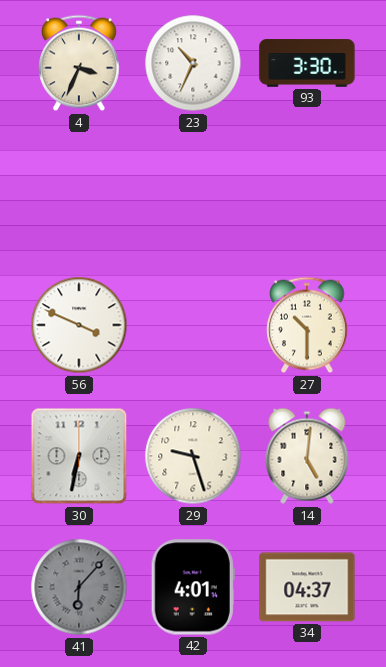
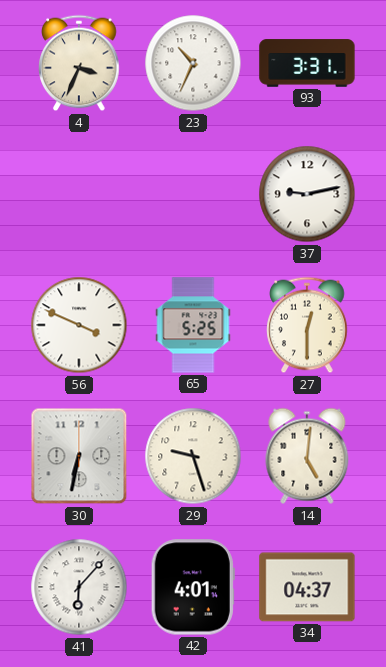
93: 3:30 -> 3:31 (307, 63)
37: none -> 9:13 (307, 194)
65: none -> 5:25 (193, 325)
27: 10:30 -> 12:30 (307, 325)
41 dial: grey -> white (79, 587)
